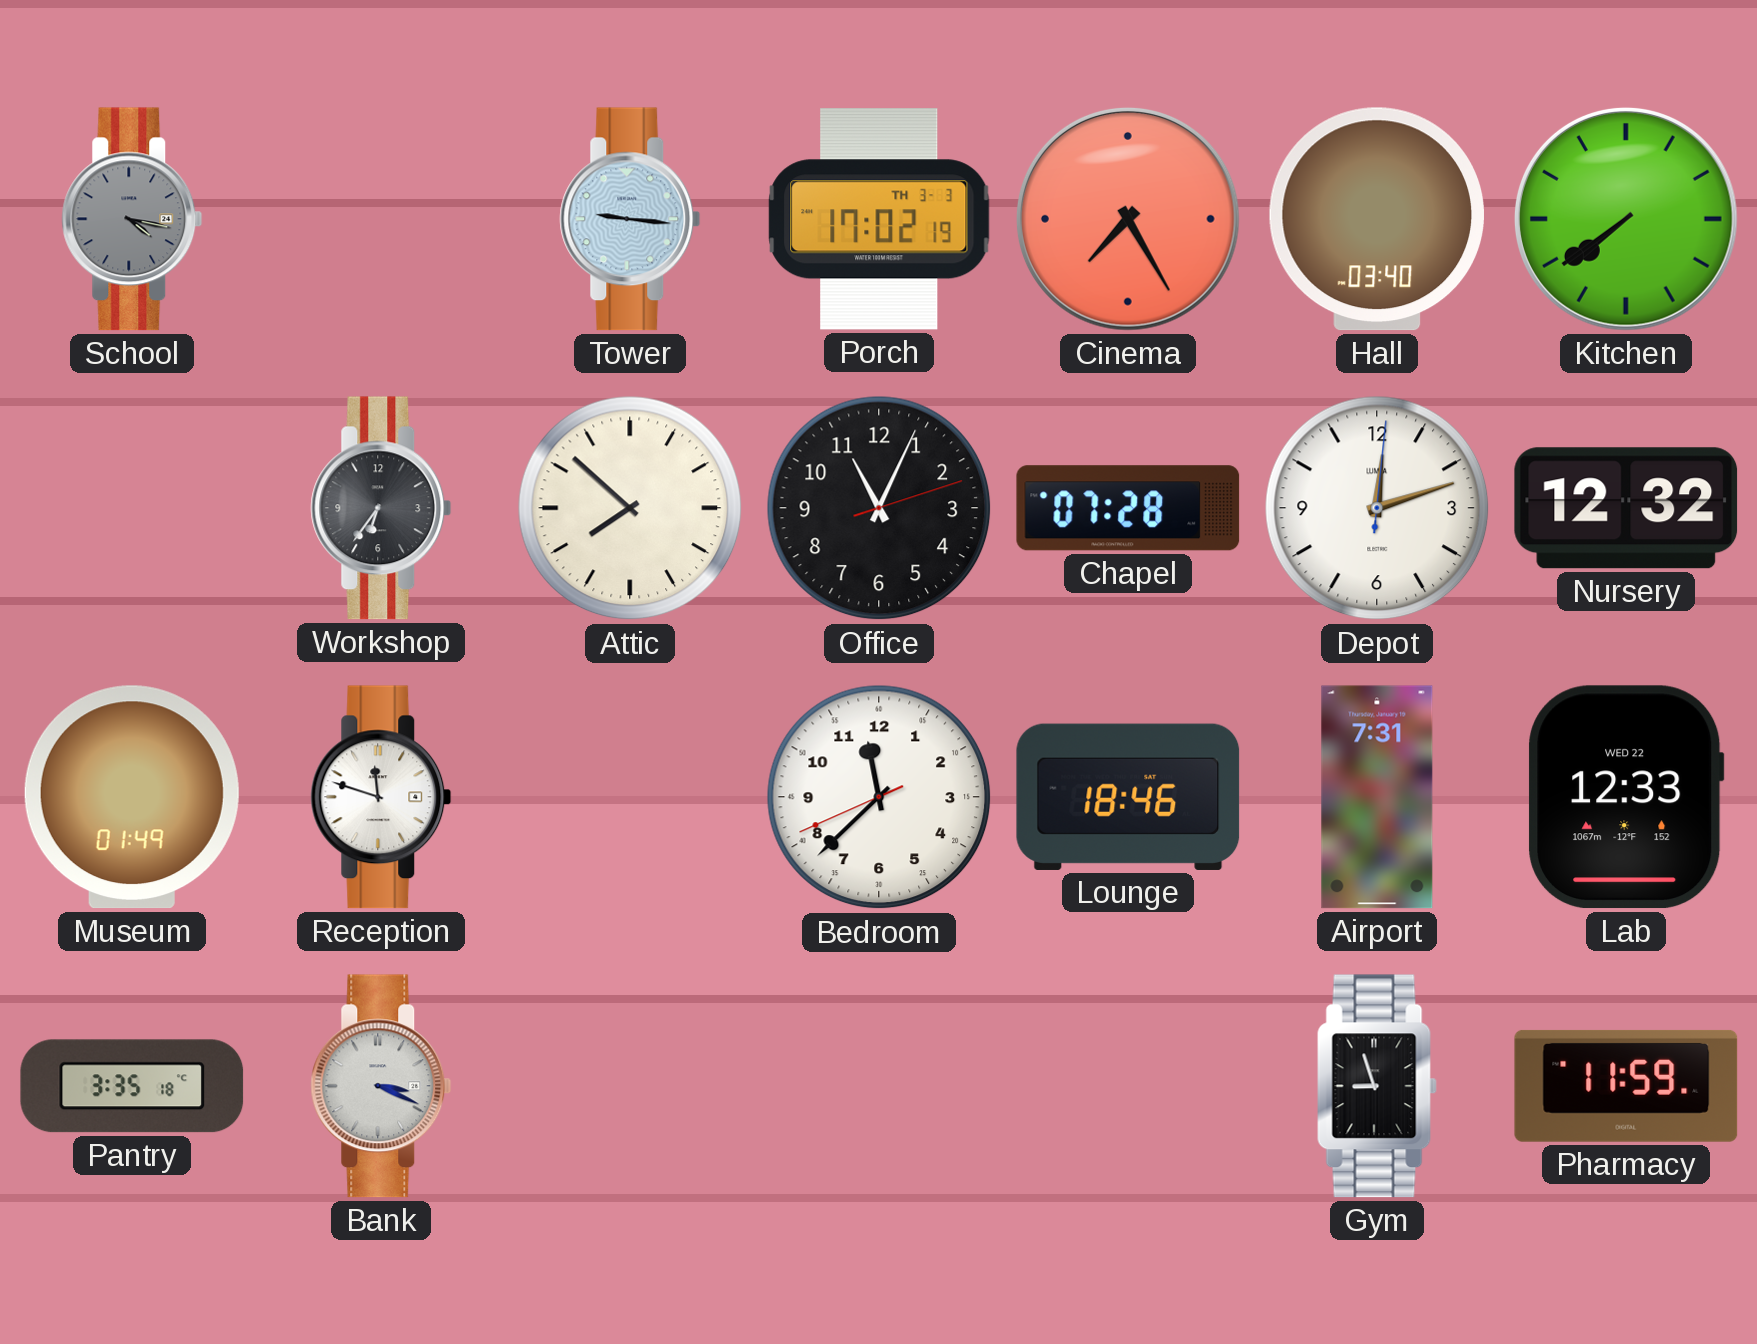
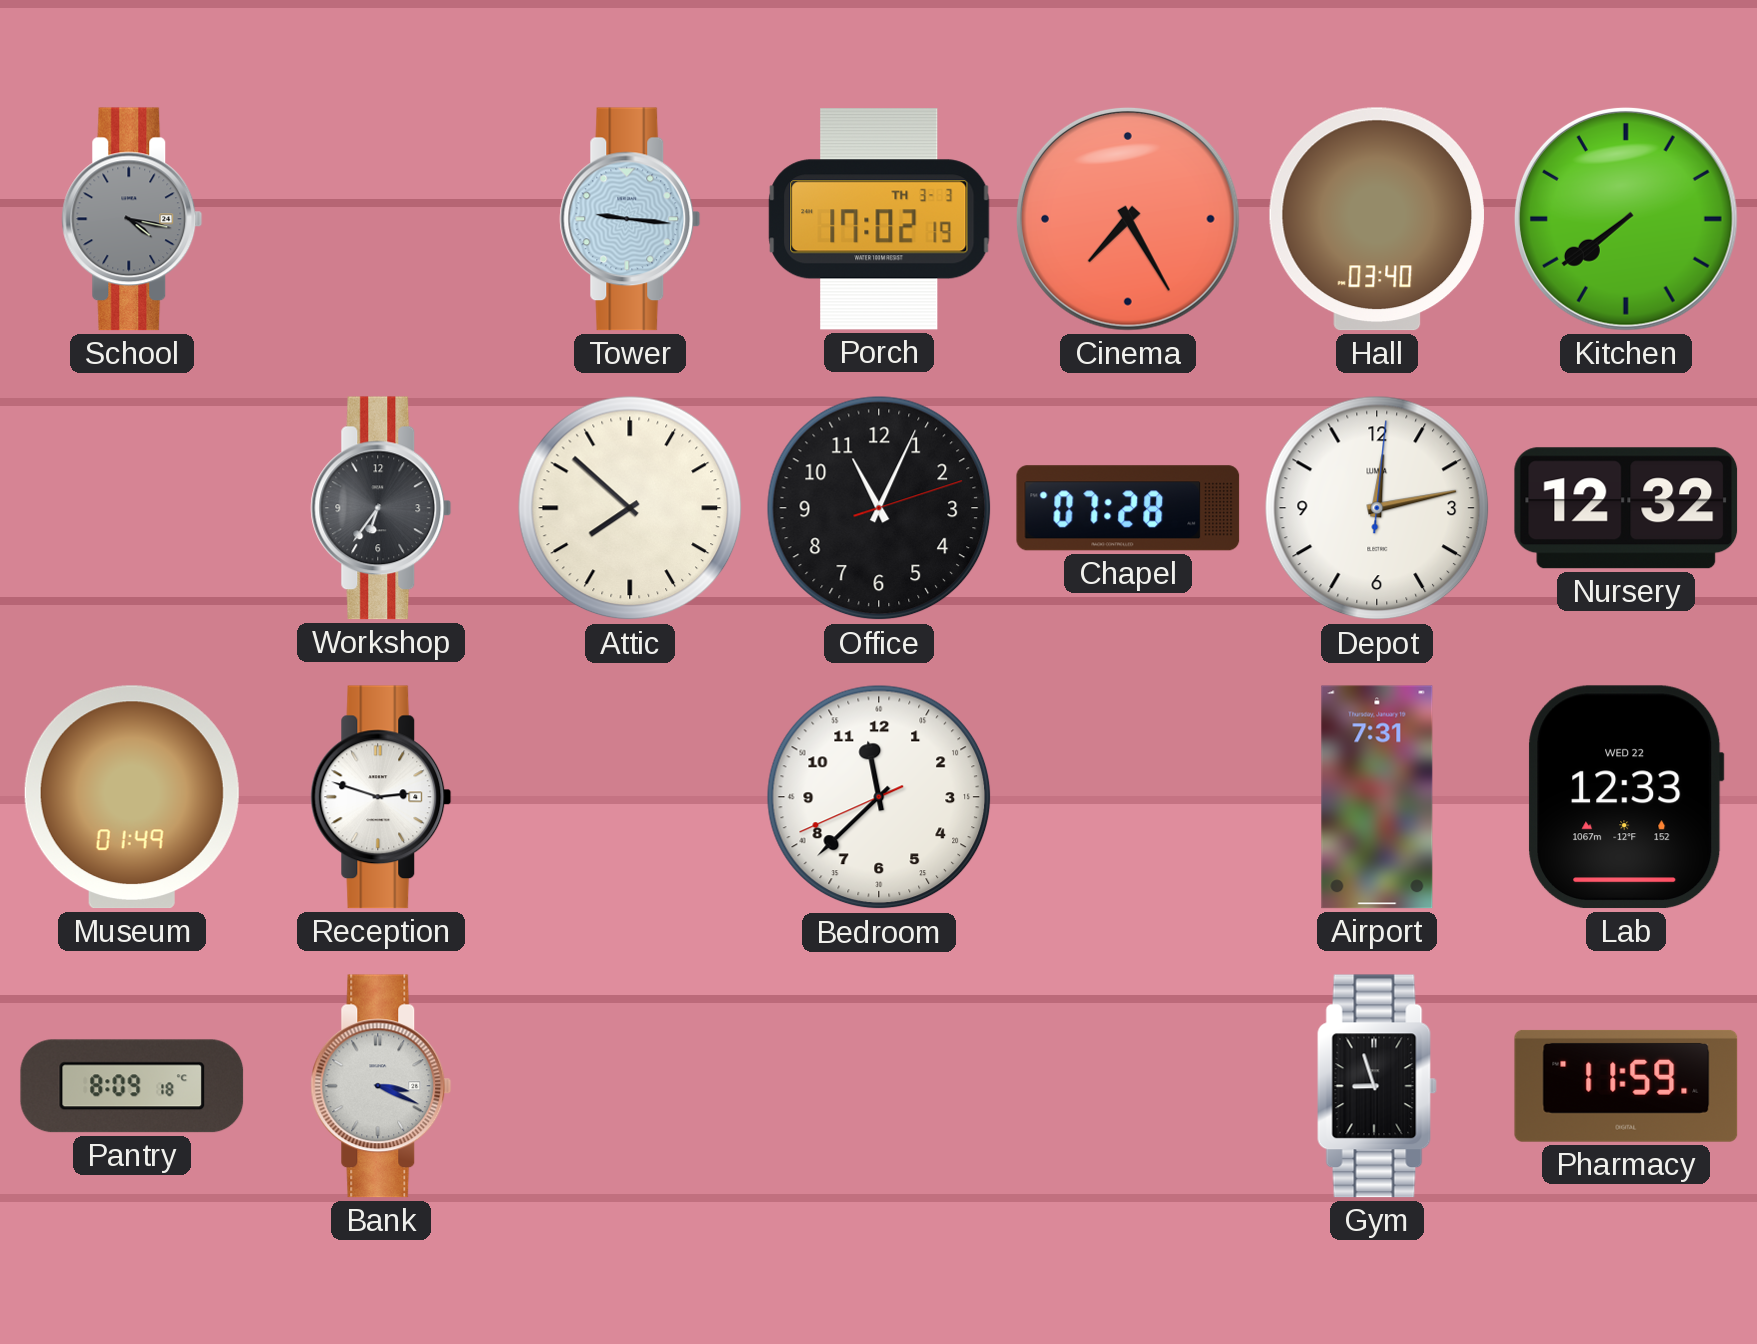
Depot: 12:12 -> 12:13 (1377, 508)
Reception: 11:48 -> 2:48 (381, 797)
Lounge: 18:46 -> none (1128, 797)
Pantry: 3:35 -> 8:09 (132, 1086)
